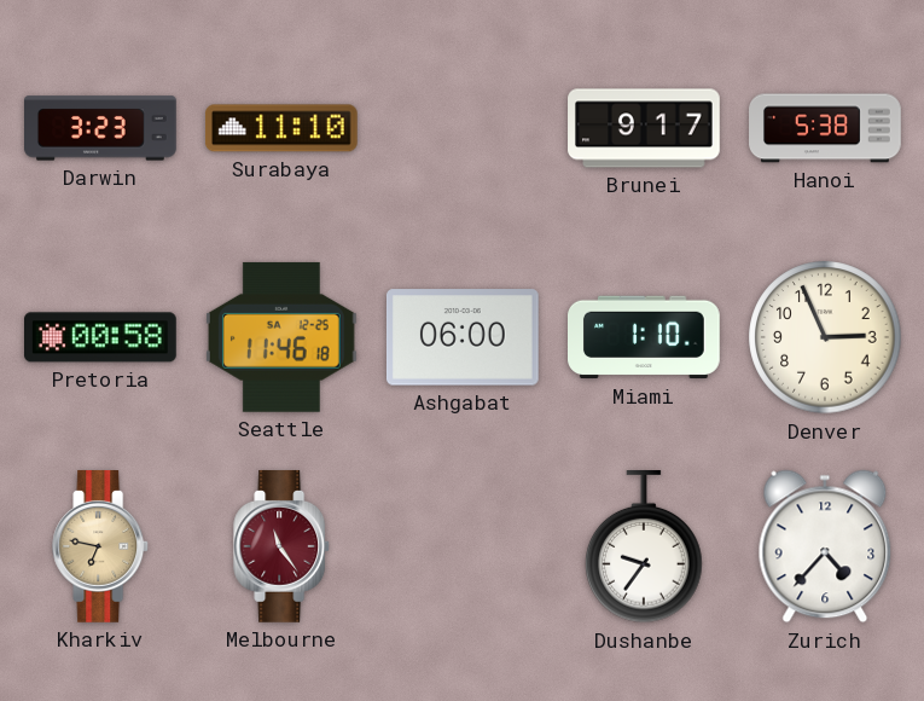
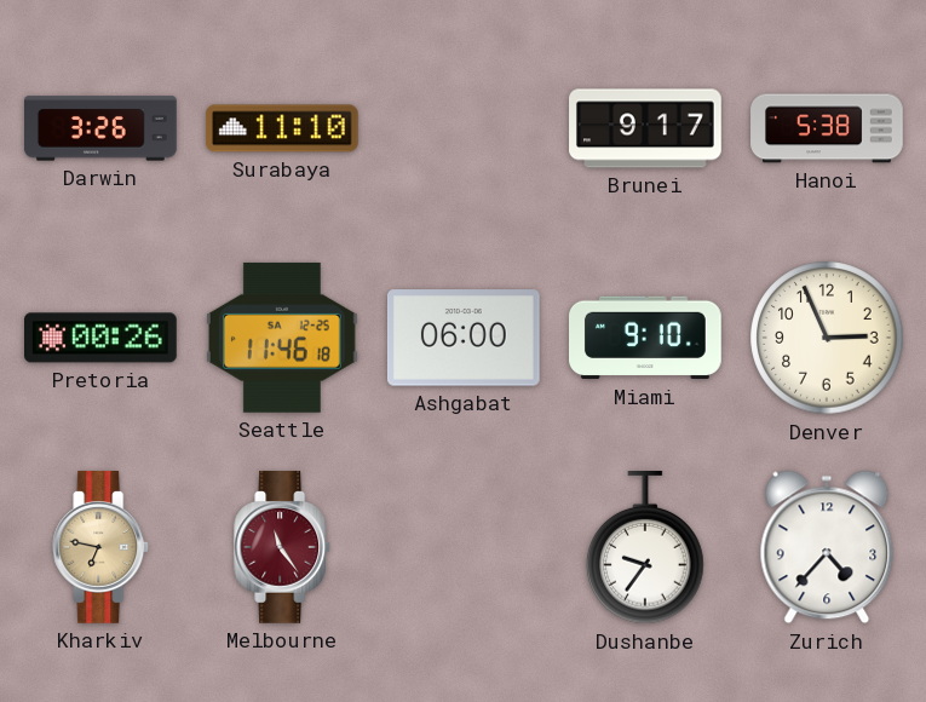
Darwin: 3:23 -> 3:26 (102, 128)
Pretoria: 00:58 -> 00:26 (102, 338)
Miami: 1:10 -> 9:10 (646, 338)
